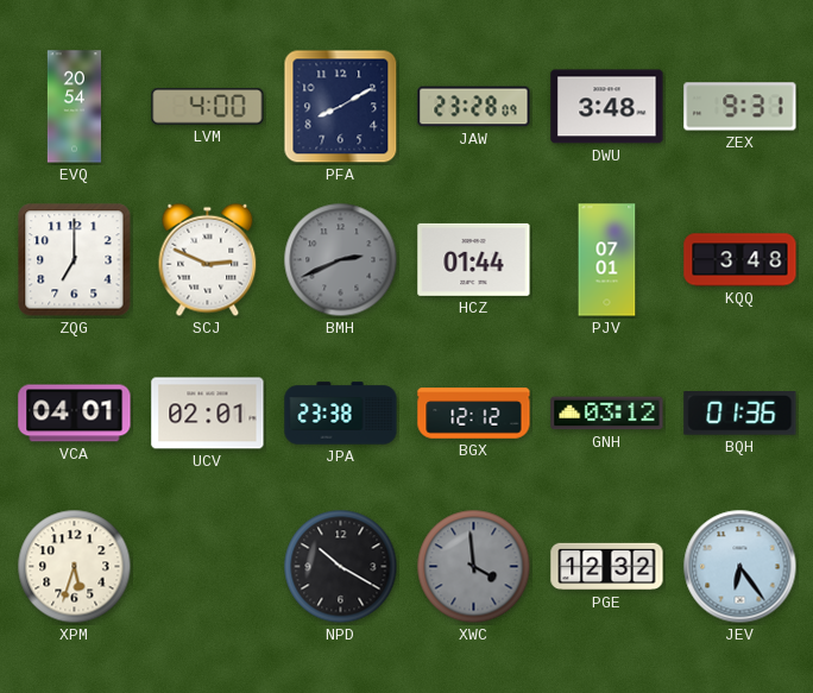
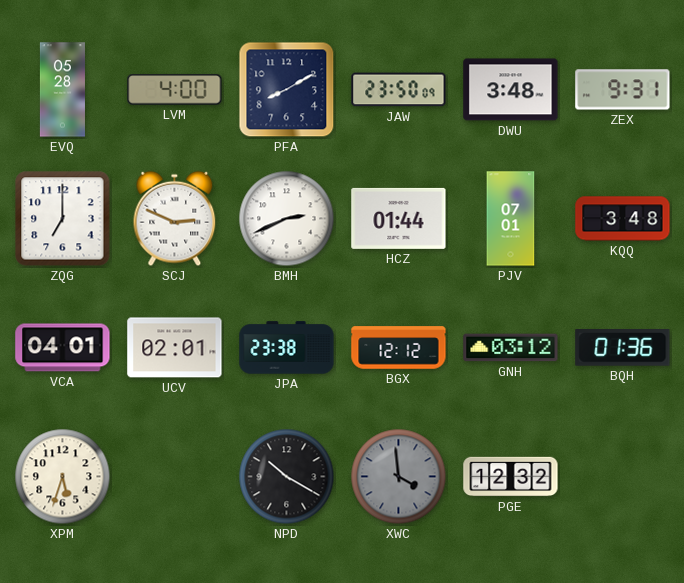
EVQ: 20:54 -> 05:28 (62, 90)
JAW: 23:28 -> 23:50 (399, 90)
BMH dial: grey -> white (287, 219)
JEV: 6:24 -> none (740, 567)
